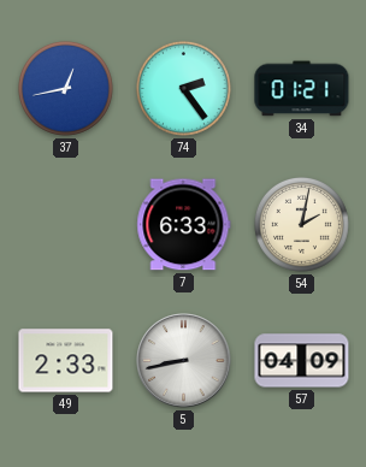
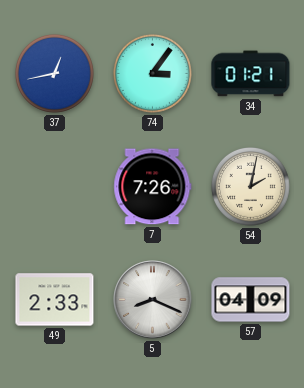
74: 2:24 -> 3:06 (152, 73)
7: 6:33 -> 7:26 (153, 187)
5: 8:43 -> 8:19 (153, 300)
